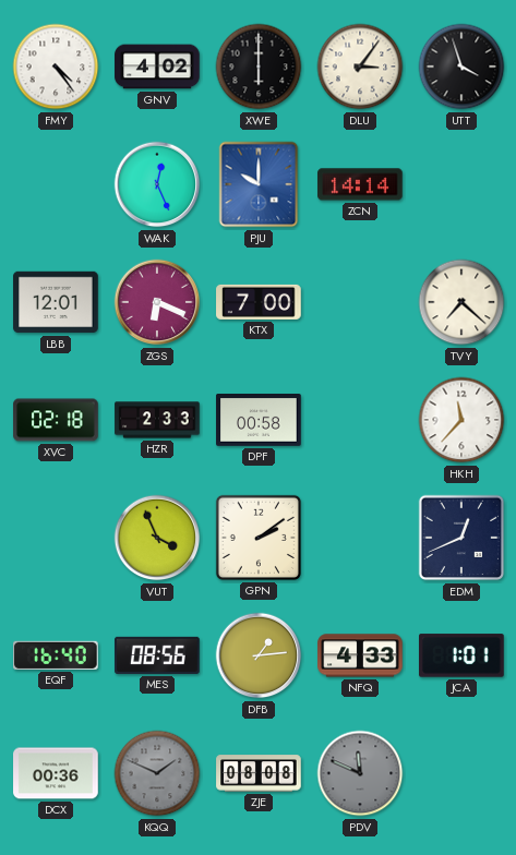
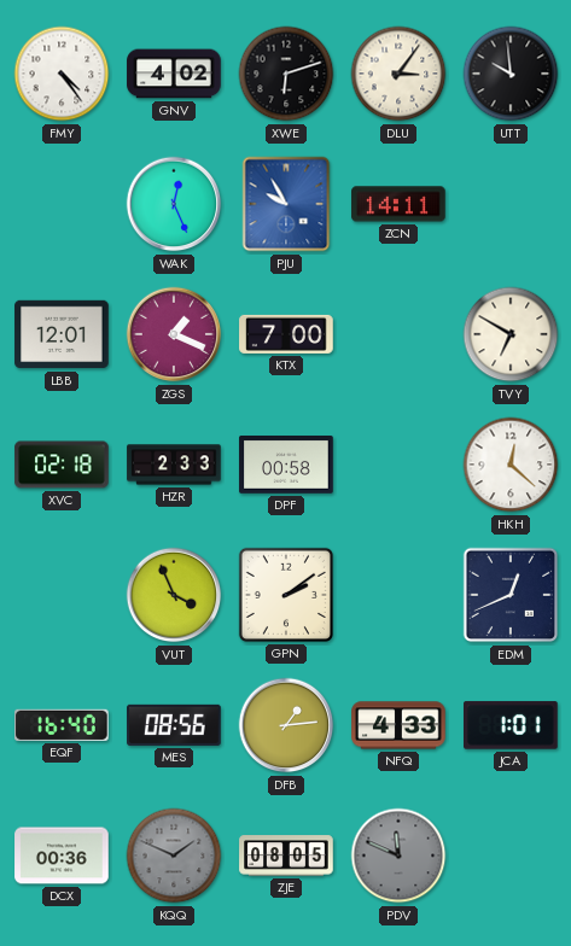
XWE: 6:00 -> 6:12 (286, 74)
UTT: 3:57 -> 9:59 (511, 74)
PJU: 10:00 -> 9:55 (286, 204)
ZCN: 14:14 -> 14:11 (398, 204)
ZGS: 6:19 -> 1:19 (174, 334)
TVY: 7:22 -> 6:50 (511, 334)
HKH: 11:37 -> 12:22 (511, 465)
ZJE: 08:08 -> 08:05 (286, 856)
